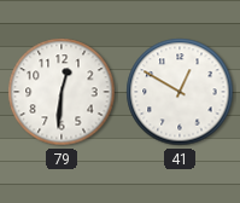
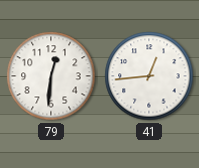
41: 12:50 -> 12:44 (149, 76)
